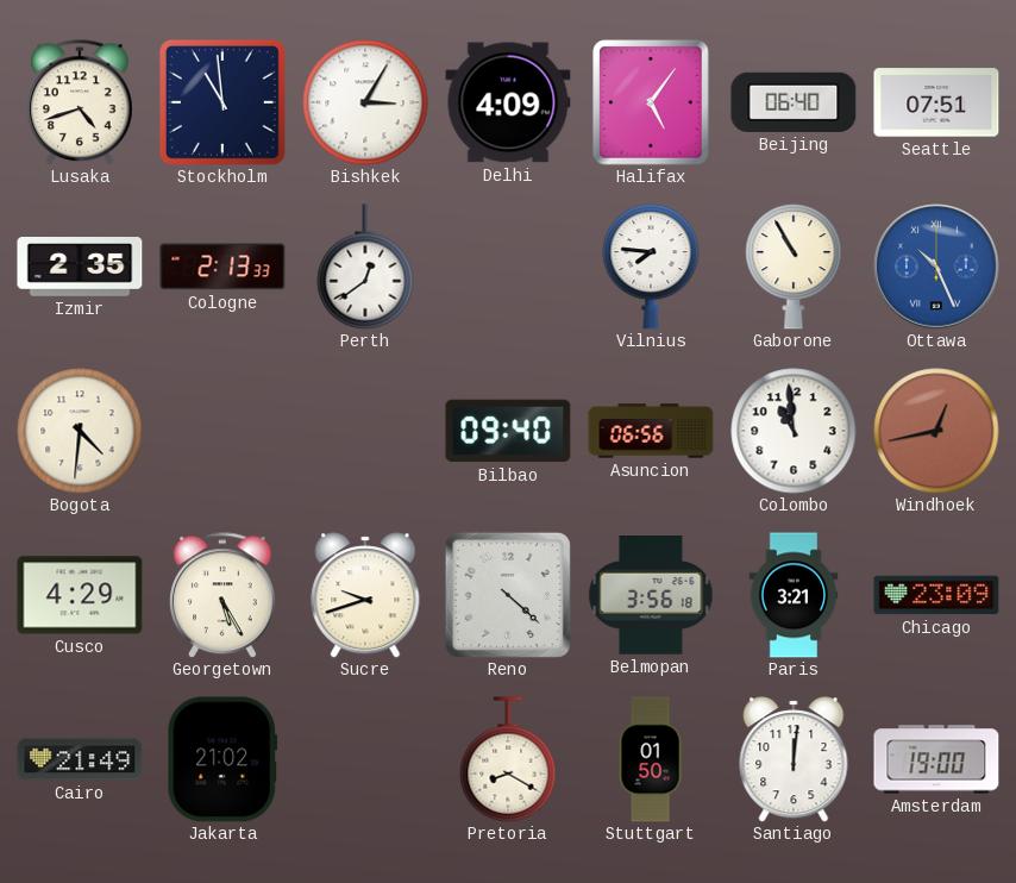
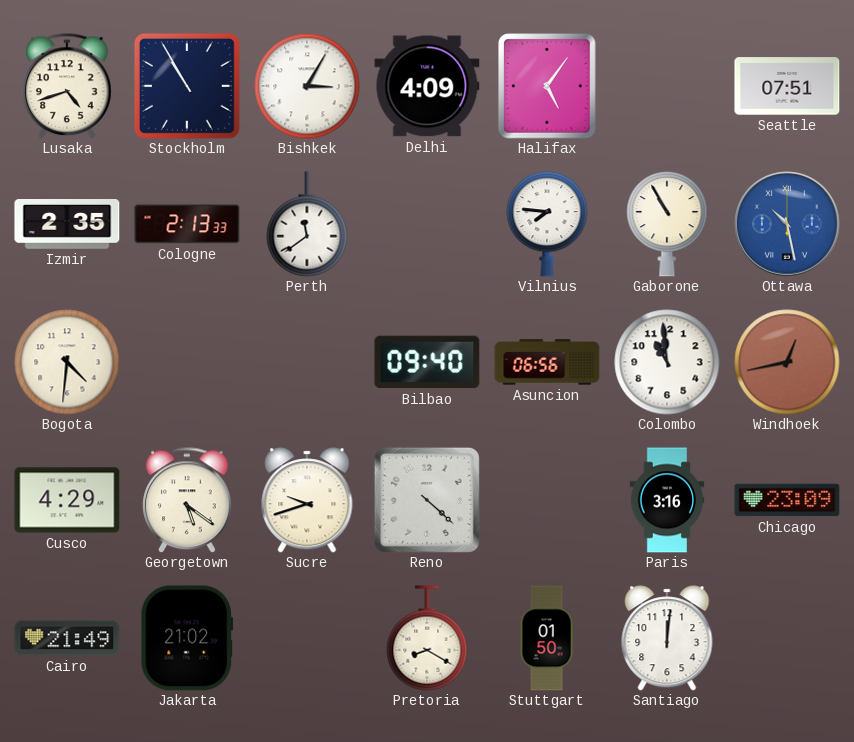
Stockholm: 10:59 -> 10:55 (187, 86)
Beijing: 06:40 -> none (794, 102)
Perth: 12:39 -> 11:39 (307, 224)
Ottawa: 10:26 -> 10:28 (787, 224)
Georgetown: 5:25 -> 5:21 (187, 500)
Belmopan: 3:56 -> none (651, 596)
Paris: 3:21 -> 3:16 (667, 500)
Amsterdam: 19:00 -> none (936, 759)
